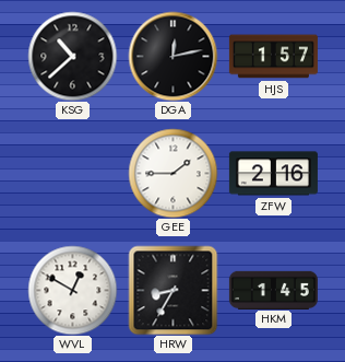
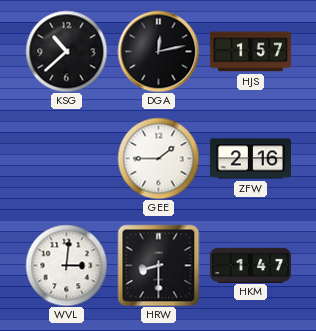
WVL: 12:50 -> 3:01 (66, 265)
HRW: 8:35 -> 8:30 (158, 265)
HKM: 1:45 -> 1:47 (250, 265)
